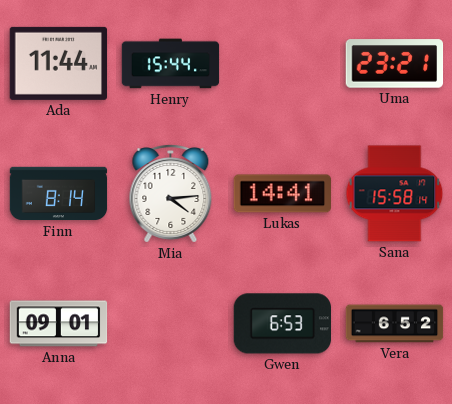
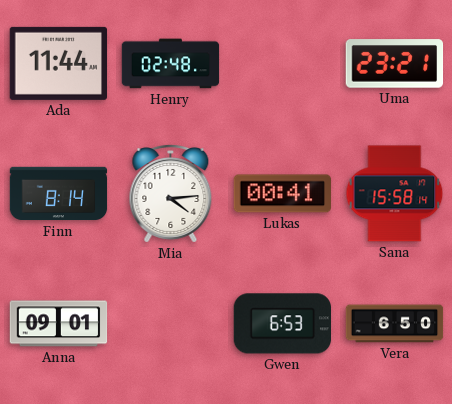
Henry: 15:44 -> 02:48 (171, 64)
Lukas: 14:41 -> 00:41 (283, 194)
Vera: 6:52 -> 6:50 (395, 324)
